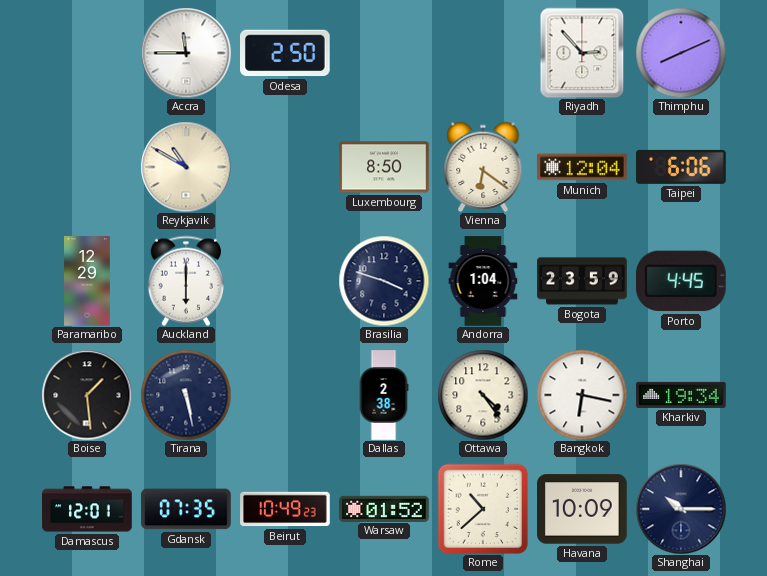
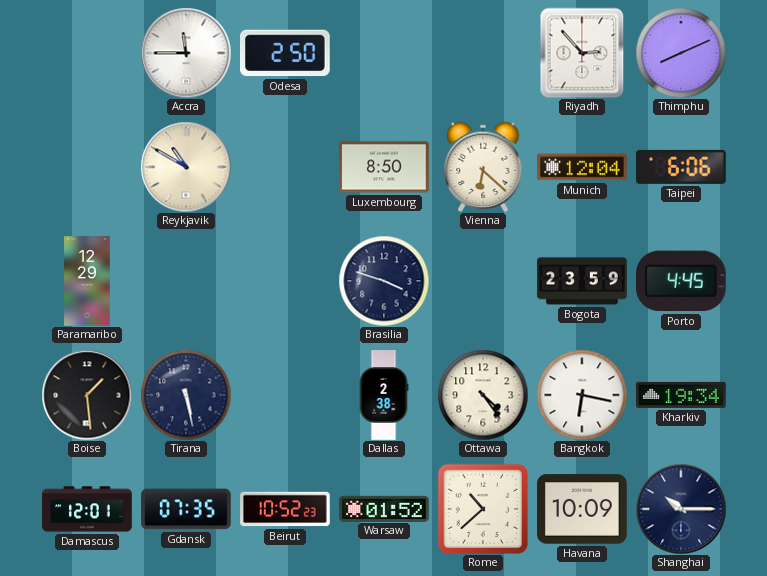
Vienna: 6:21 -> 6:22 (483, 167)
Auckland: 6:00 -> none (186, 281)
Andorra: 1:04 -> none (483, 281)
Beirut: 10:49 -> 10:52 (285, 509)
